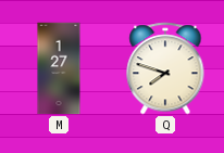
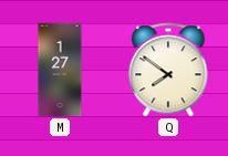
Q: 7:48 -> 7:51 (168, 70)
